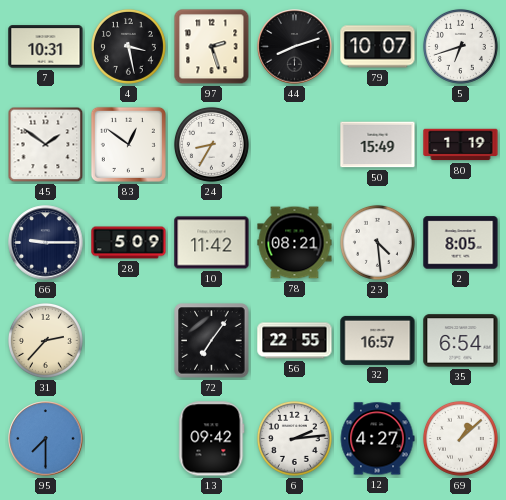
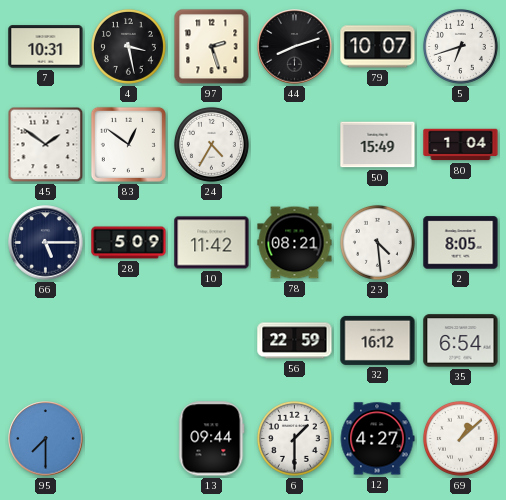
24: 8:35 -> 4:35 (211, 144)
80: 1:19 -> 1:04 (461, 145)
66: 9:15 -> 5:15 (46, 243)
31: 2:37 -> none (45, 340)
72: 7:06 -> none (212, 341)
56: 22:55 -> 22:59 (295, 341)
32: 16:57 -> 16:12 (378, 340)
13: 09:42 -> 09:44 (212, 439)
6: 2:14 -> 1:30 (294, 438)
